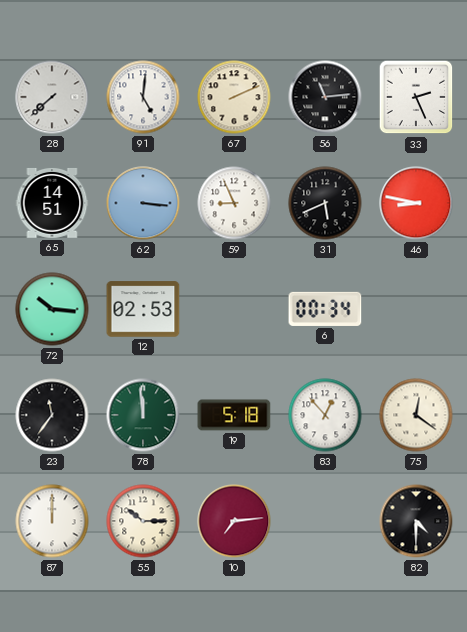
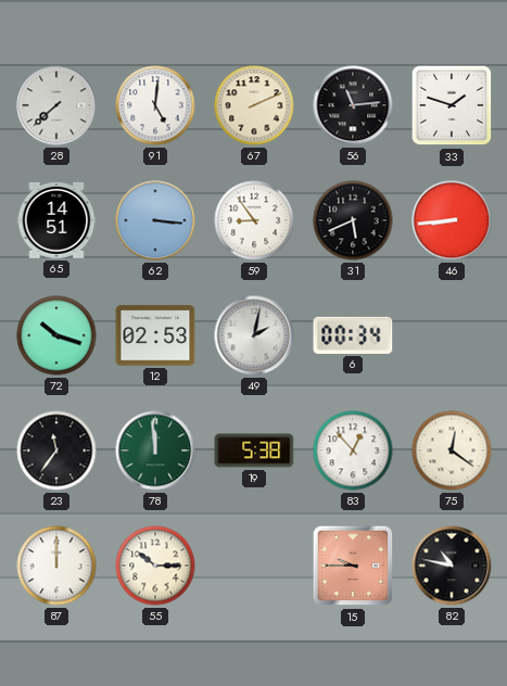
33: 2:26 -> 1:48 (452, 105)
59: 8:56 -> 8:54 (254, 220)
46: 8:47 -> 8:44 (452, 220)
72: 10:16 -> 10:18 (56, 335)
49: none -> 2:02 (254, 335)
19: 5:18 -> 5:38 (254, 450)
10: 7:14 -> none (234, 521)
15: none -> 9:45 (353, 566)
82: 4:30 -> 10:47 (452, 566)
